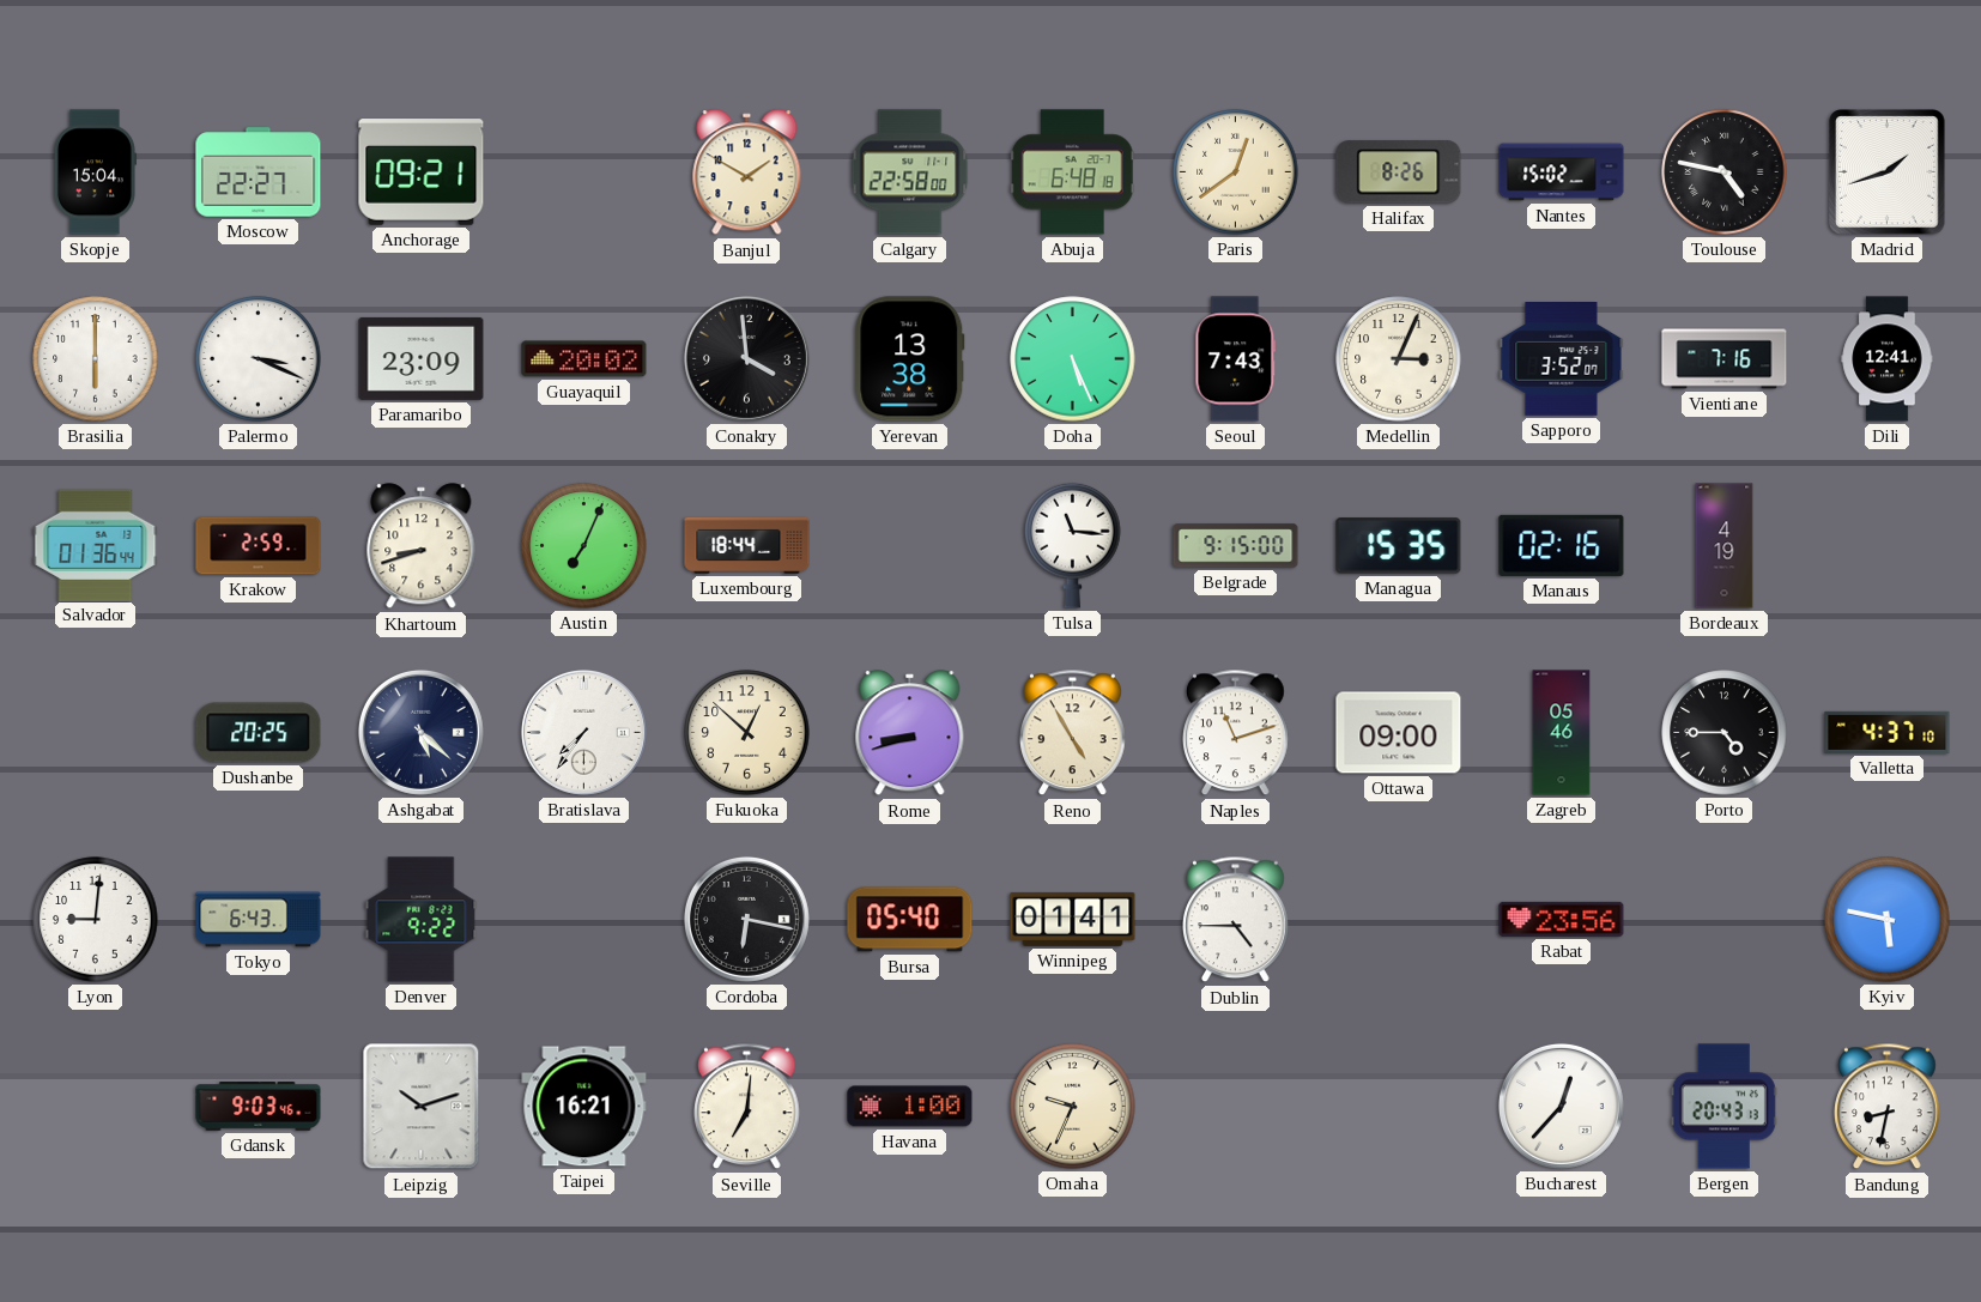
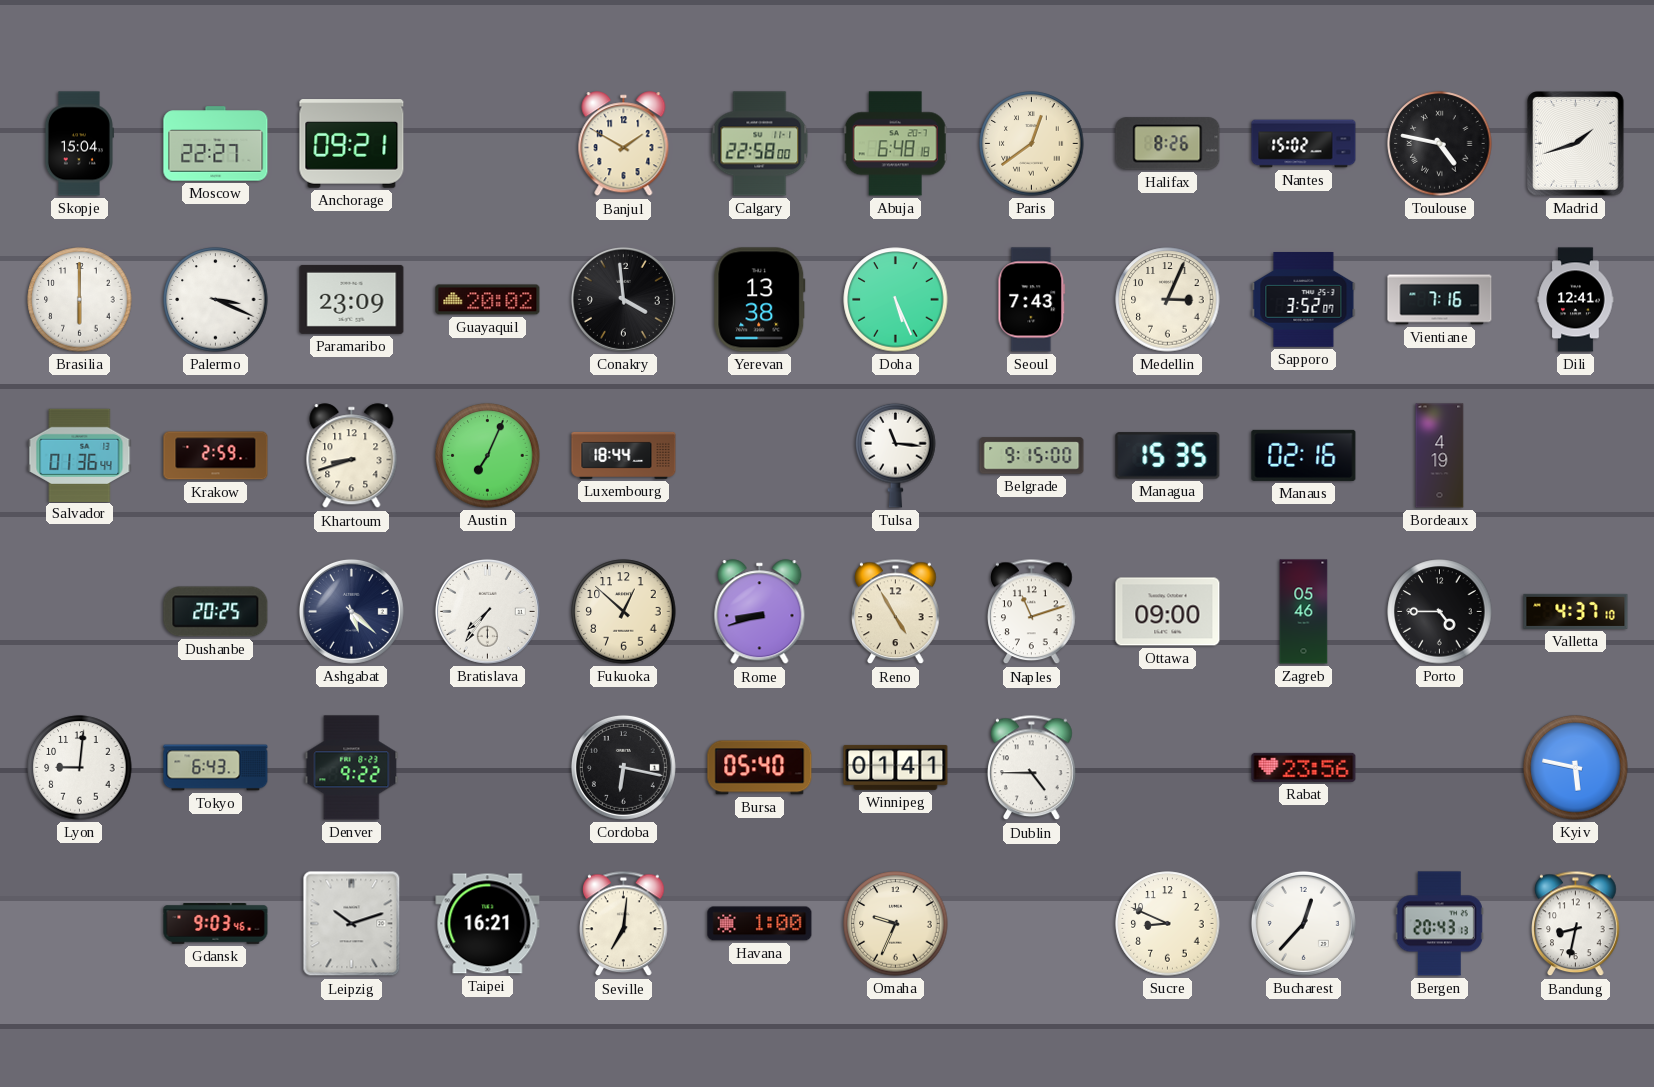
Sucre: none -> 8:49 (1168, 924)
